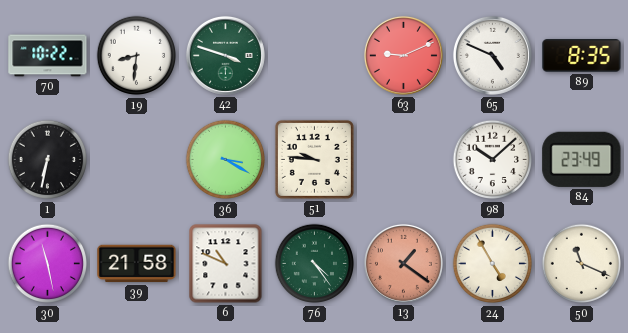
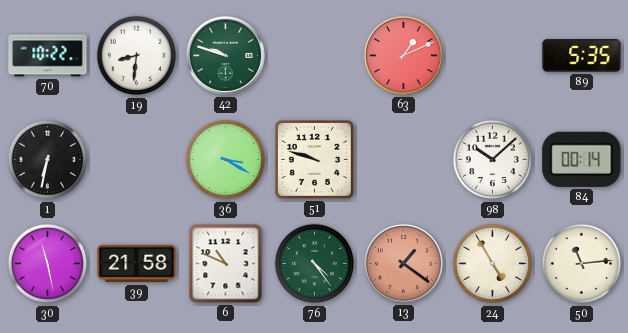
42: 3:48 -> 9:48 (225, 55)
63: 9:11 -> 1:11 (403, 55)
65: 4:49 -> none (492, 55)
89: 8:35 -> 5:35 (582, 56)
51: 9:46 -> 9:48 (314, 159)
84: 23:49 -> 00:14 (582, 159)
50: 11:19 -> 11:14 (582, 264)
